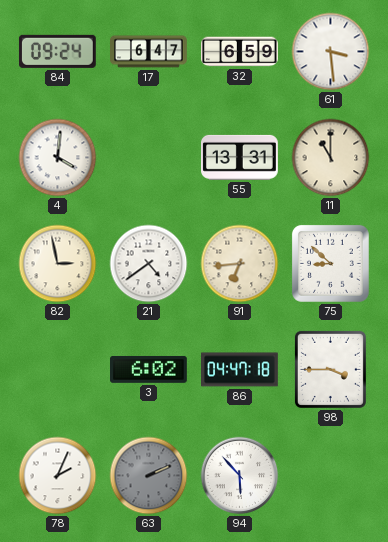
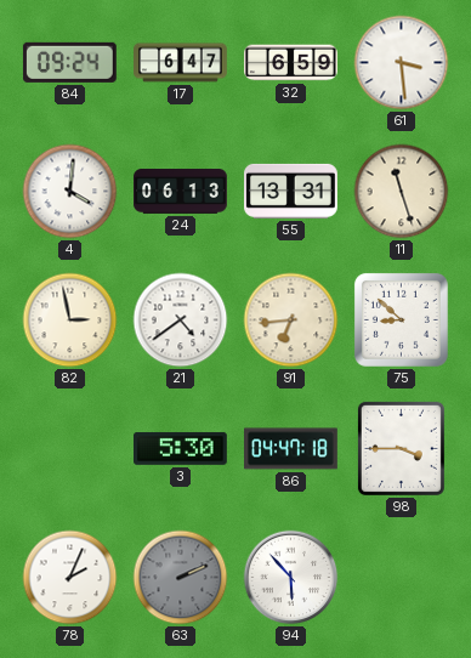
24: none -> 06:13 (181, 192)
11: 11:00 -> 11:27 (402, 192)
3: 6:02 -> 5:30 (181, 448)
